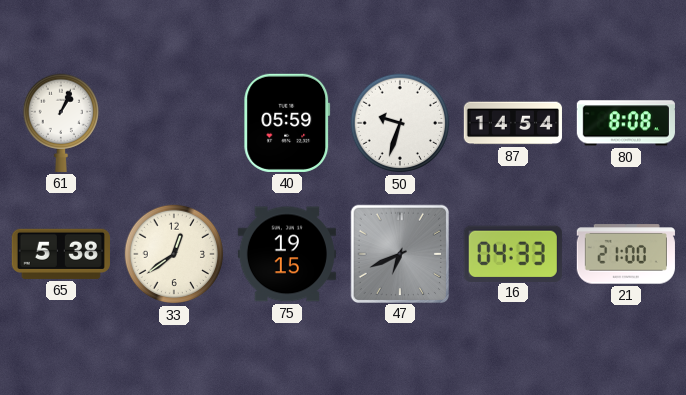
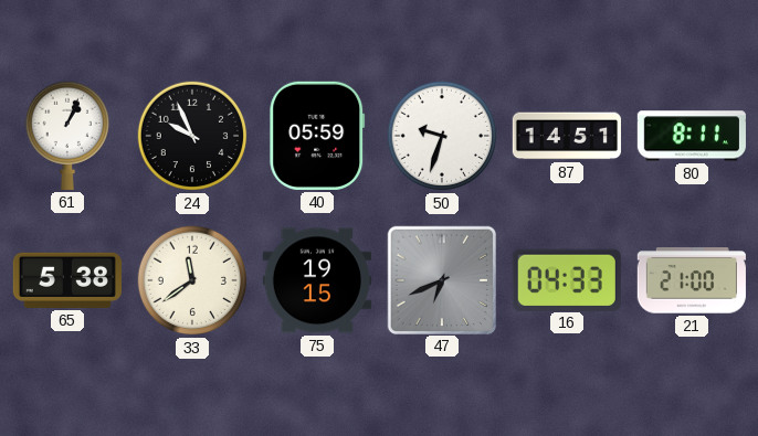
24: none -> 9:56 (192, 136)
87: 14:54 -> 14:51 (567, 136)
80: 8:08 -> 8:11 (692, 136)
33: 12:39 -> 11:39 (192, 280)
